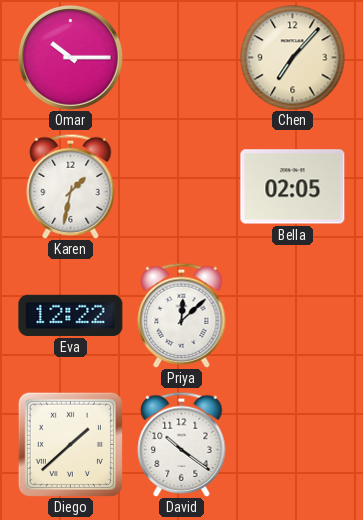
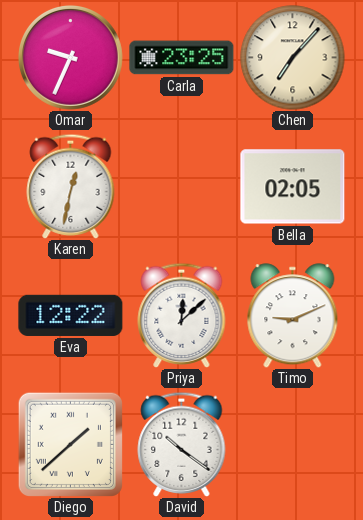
Omar: 10:15 -> 9:34 (70, 57)
Carla: none -> 23:25 (182, 58)
Karen: 1:32 -> 12:32 (71, 186)
Timo: none -> 9:11 (293, 316)
